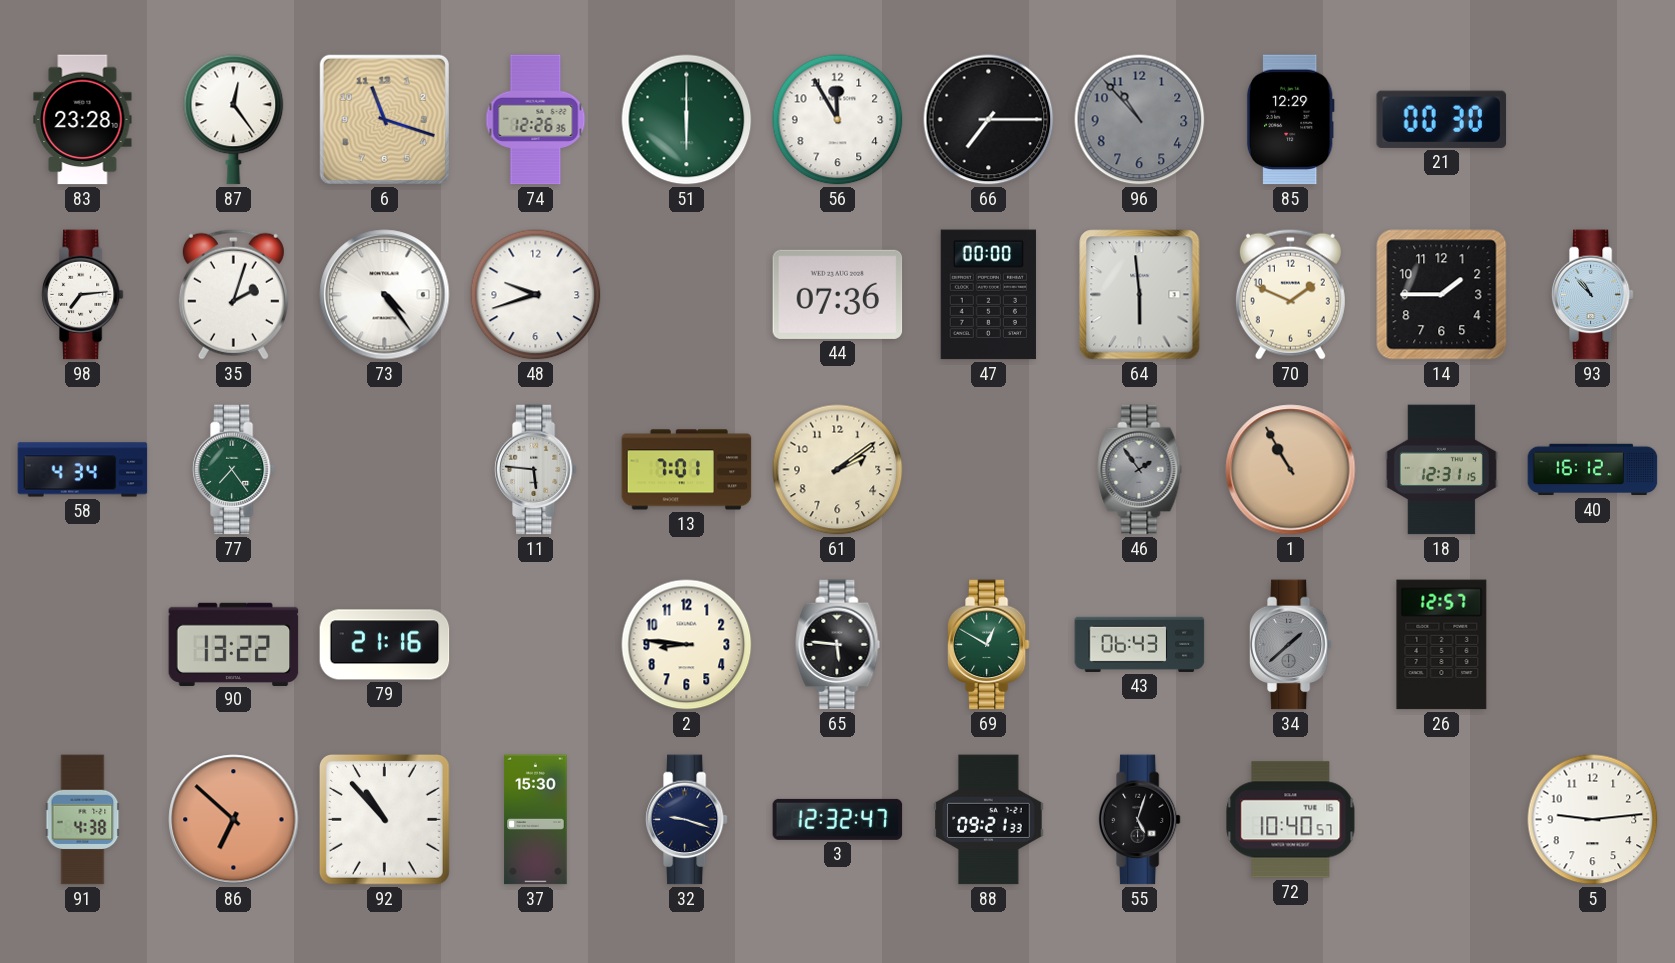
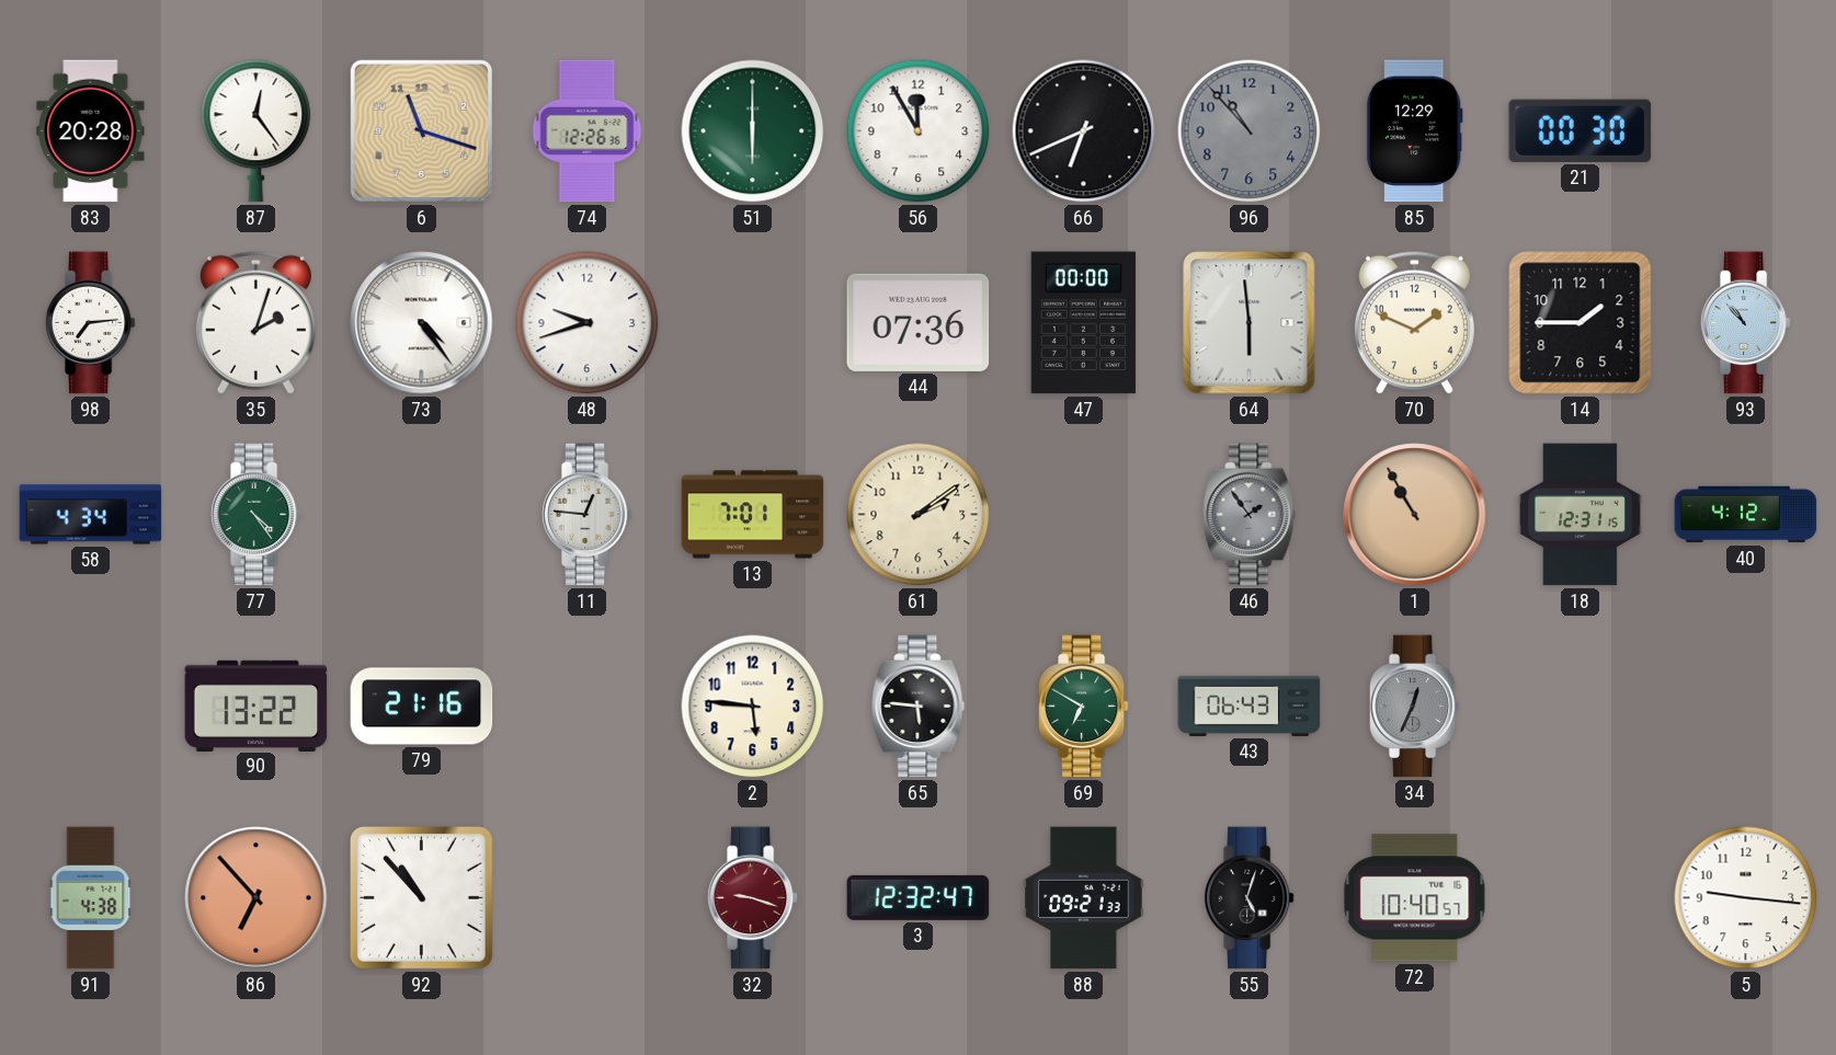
83: 23:28 -> 20:28 (91, 131)
66: 7:15 -> 6:41 (1084, 131)
77: 7:24 -> 4:24 (255, 515)
11: 5:46 -> 12:46 (586, 515)
40: 16:12 -> 4:12 (1746, 515)
2: 8:46 -> 5:46 (753, 707)
69: 12:50 -> 6:50 (1083, 707)
34: 1:38 -> 12:34 (1414, 707)
26: 12:57 -> none (1442, 645)
86: 6:52 -> 6:53 (256, 898)
37: 15:30 -> none (536, 820)
32 dial: navy -> burgundy (752, 898)
5: 9:14 -> 9:16 (1746, 898)
